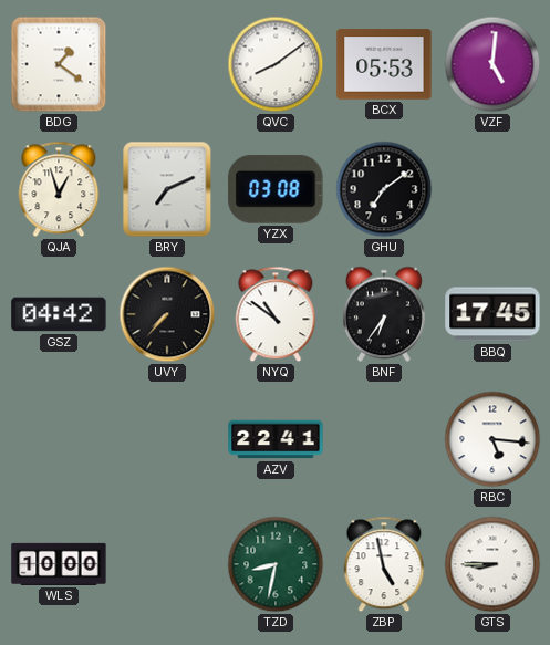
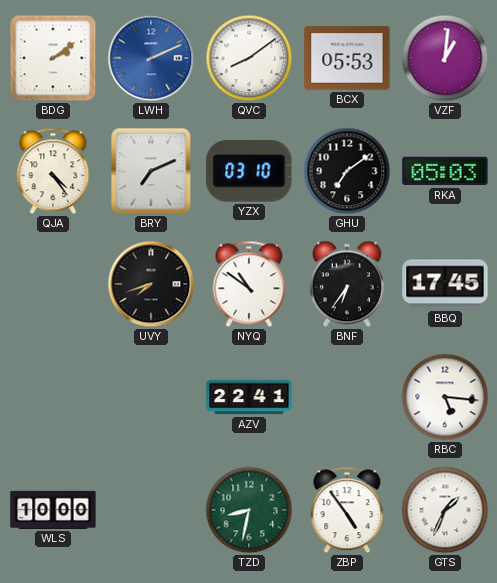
BDG: 1:21 -> 2:09 (53, 58)
LWH: none -> 2:11 (151, 58)
VZF: 5:01 -> 1:01 (445, 58)
QJA: 12:57 -> 4:24 (53, 171)
YZX: 03:08 -> 03:10 (249, 171)
RKA: none -> 05:03 (445, 171)
GSZ: 04:42 -> none (59, 314)
UVY: 7:37 -> 7:42 (151, 284)
ZBP: 4:58 -> 4:54 (347, 510)
GTS: 8:45 -> 1:34 (445, 510)
